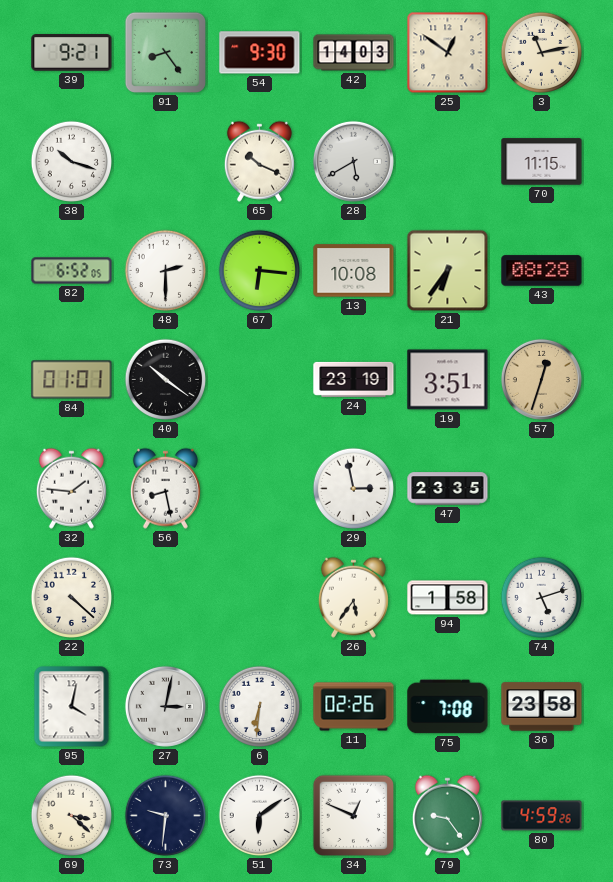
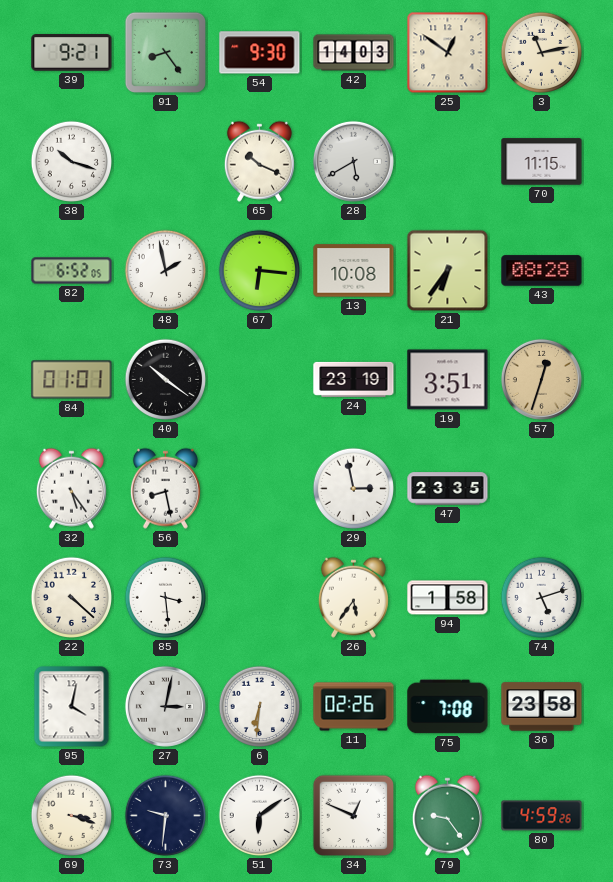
48: 2:30 -> 1:58 (166, 271)
32: 1:46 -> 5:24 (71, 488)
85: none -> 3:29 (166, 598)
69: 3:22 -> 3:18 (72, 816)
